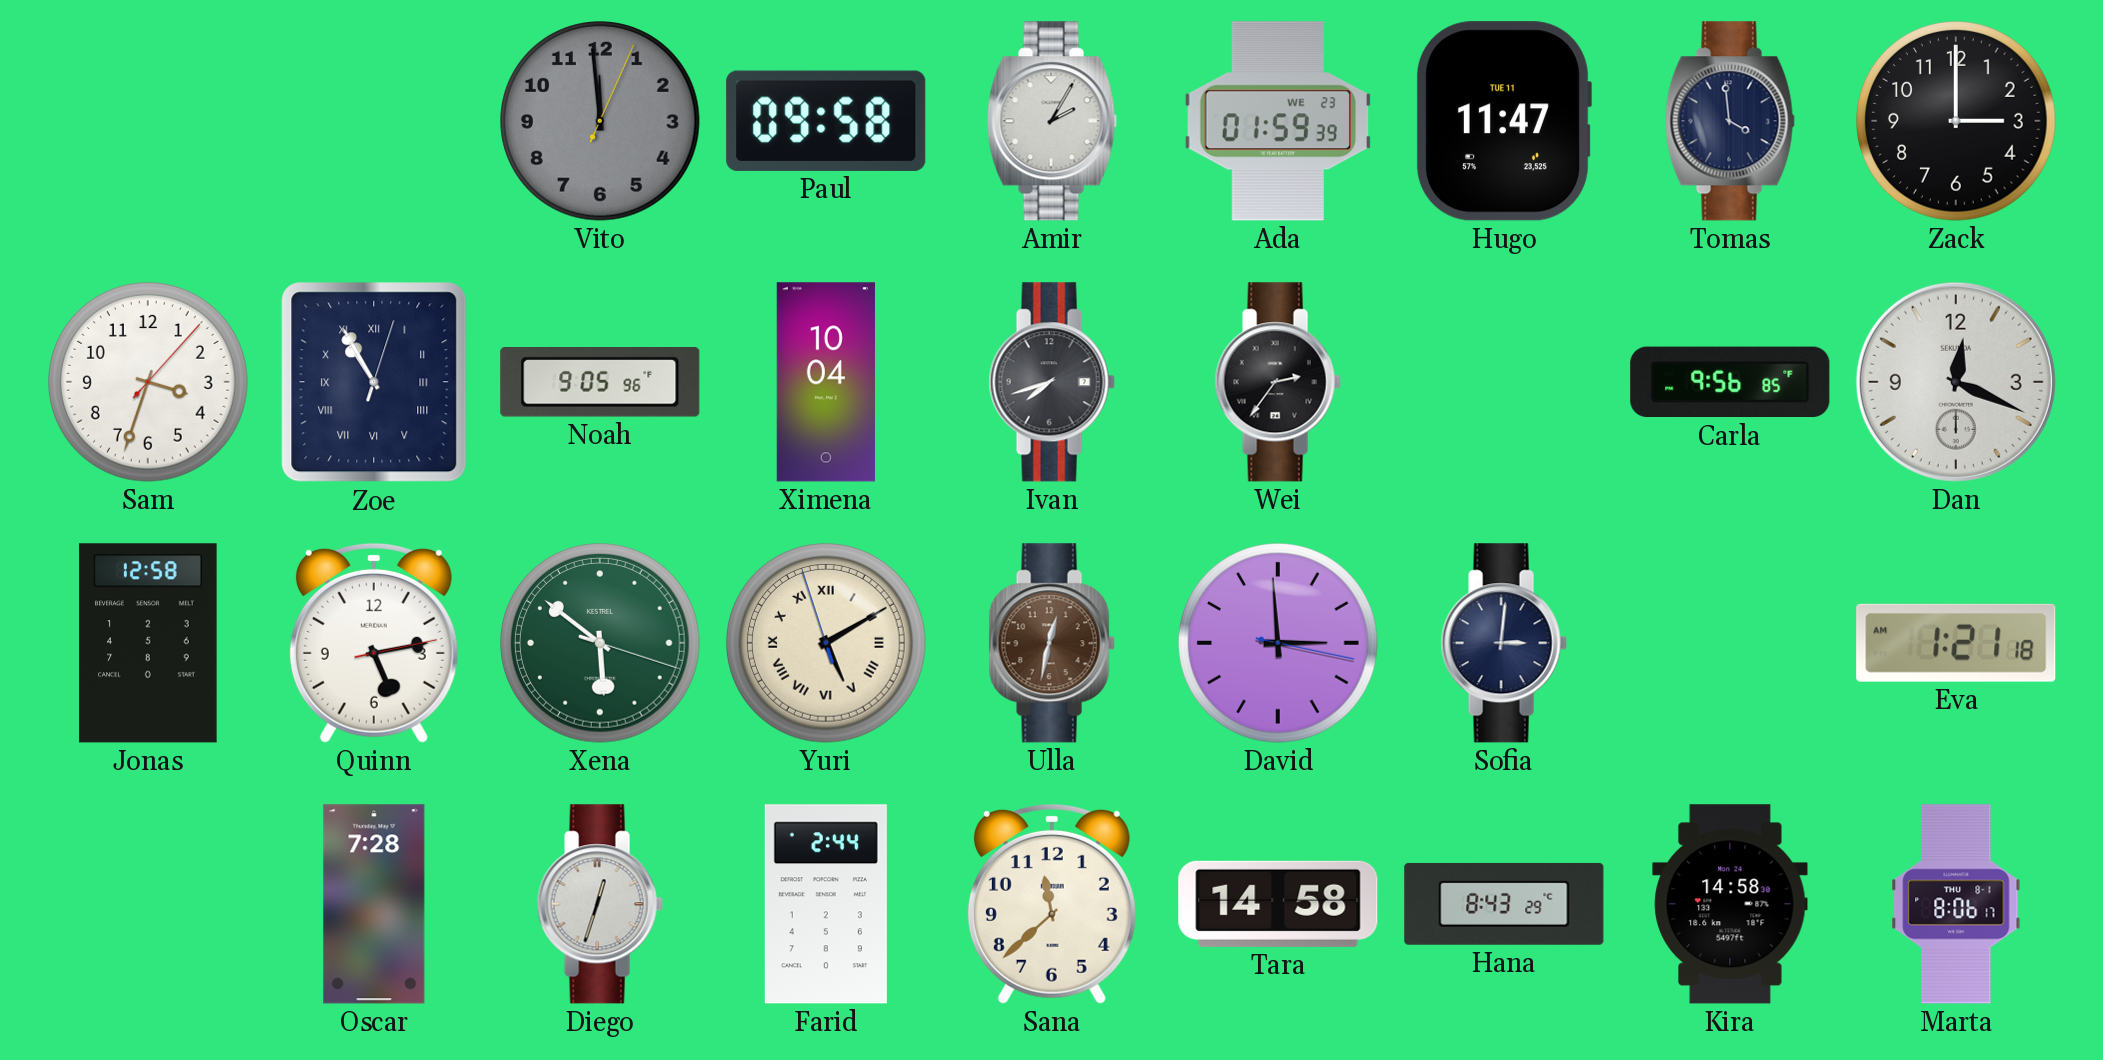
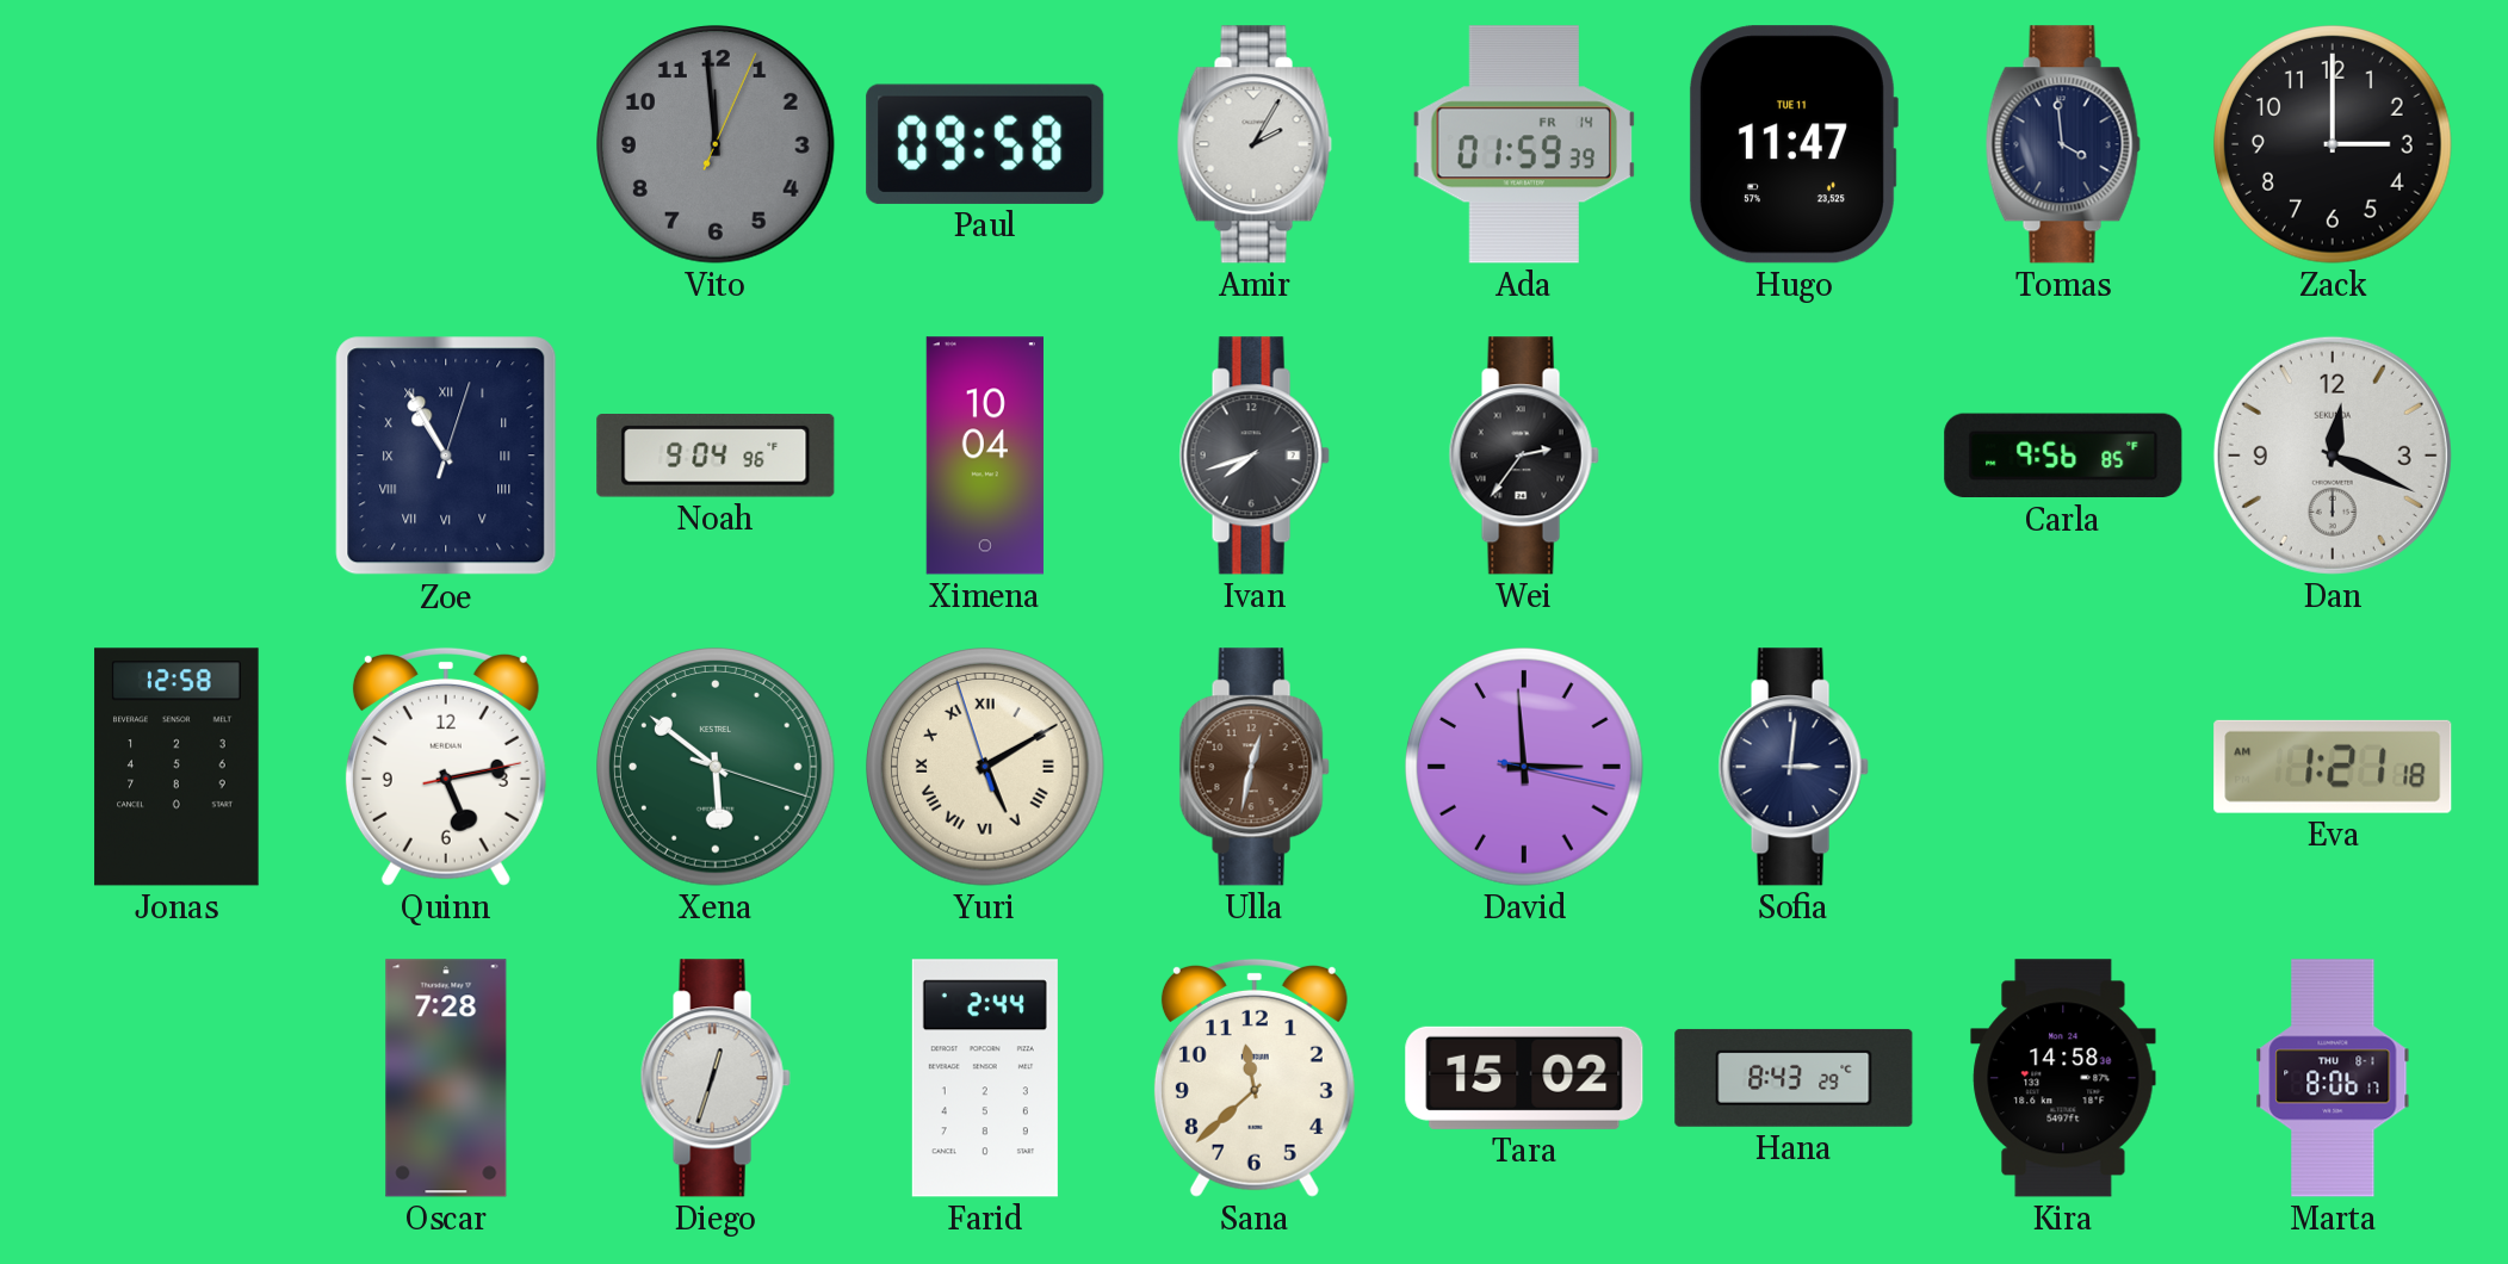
Ada date: WE 23 -> FR 14 (1523, 144)
Sam: 3:33 -> none (149, 383)
Noah: 9:05 -> 9:04 (716, 456)
Tara: 14:58 -> 15:02 (1524, 1078)
